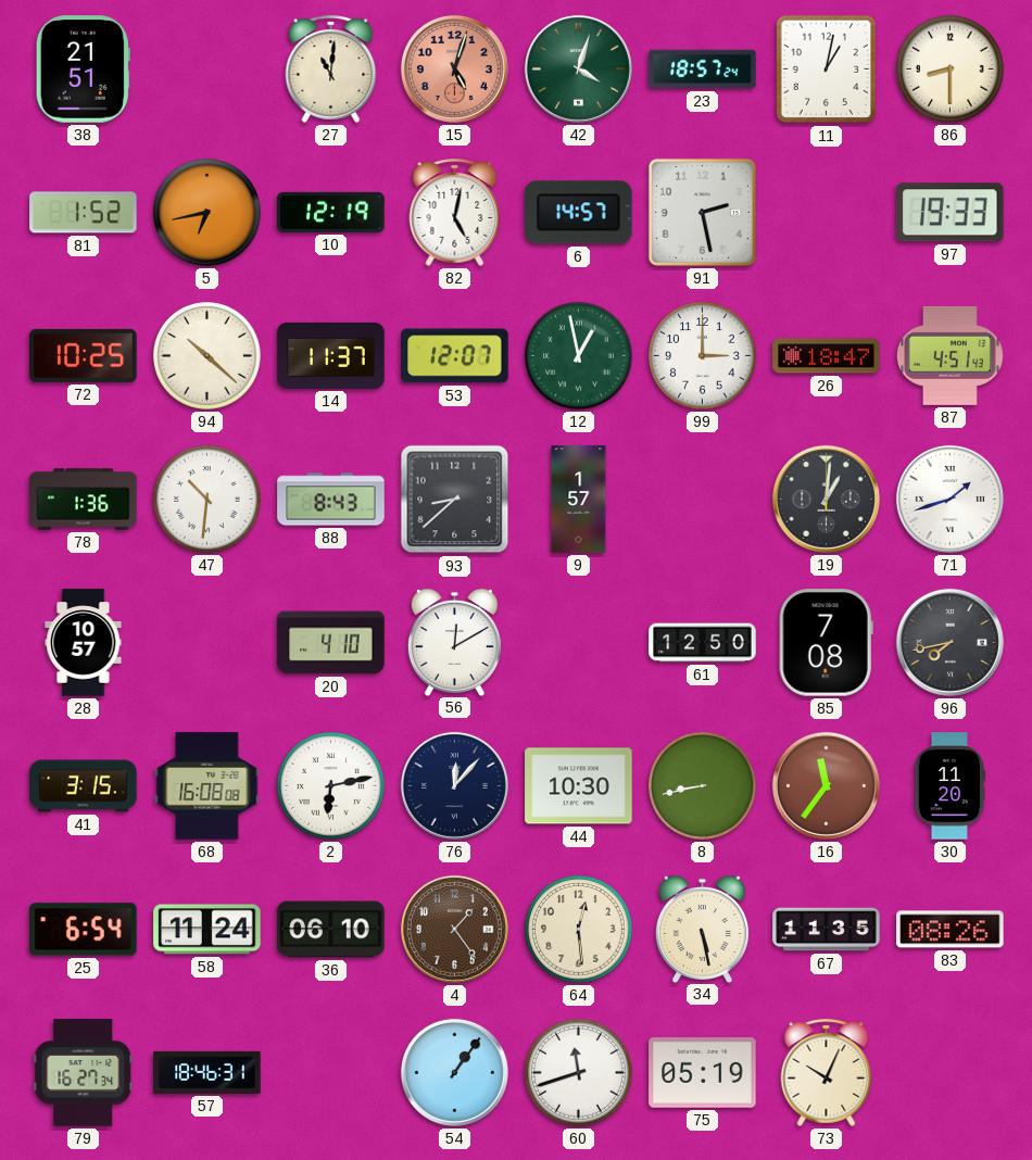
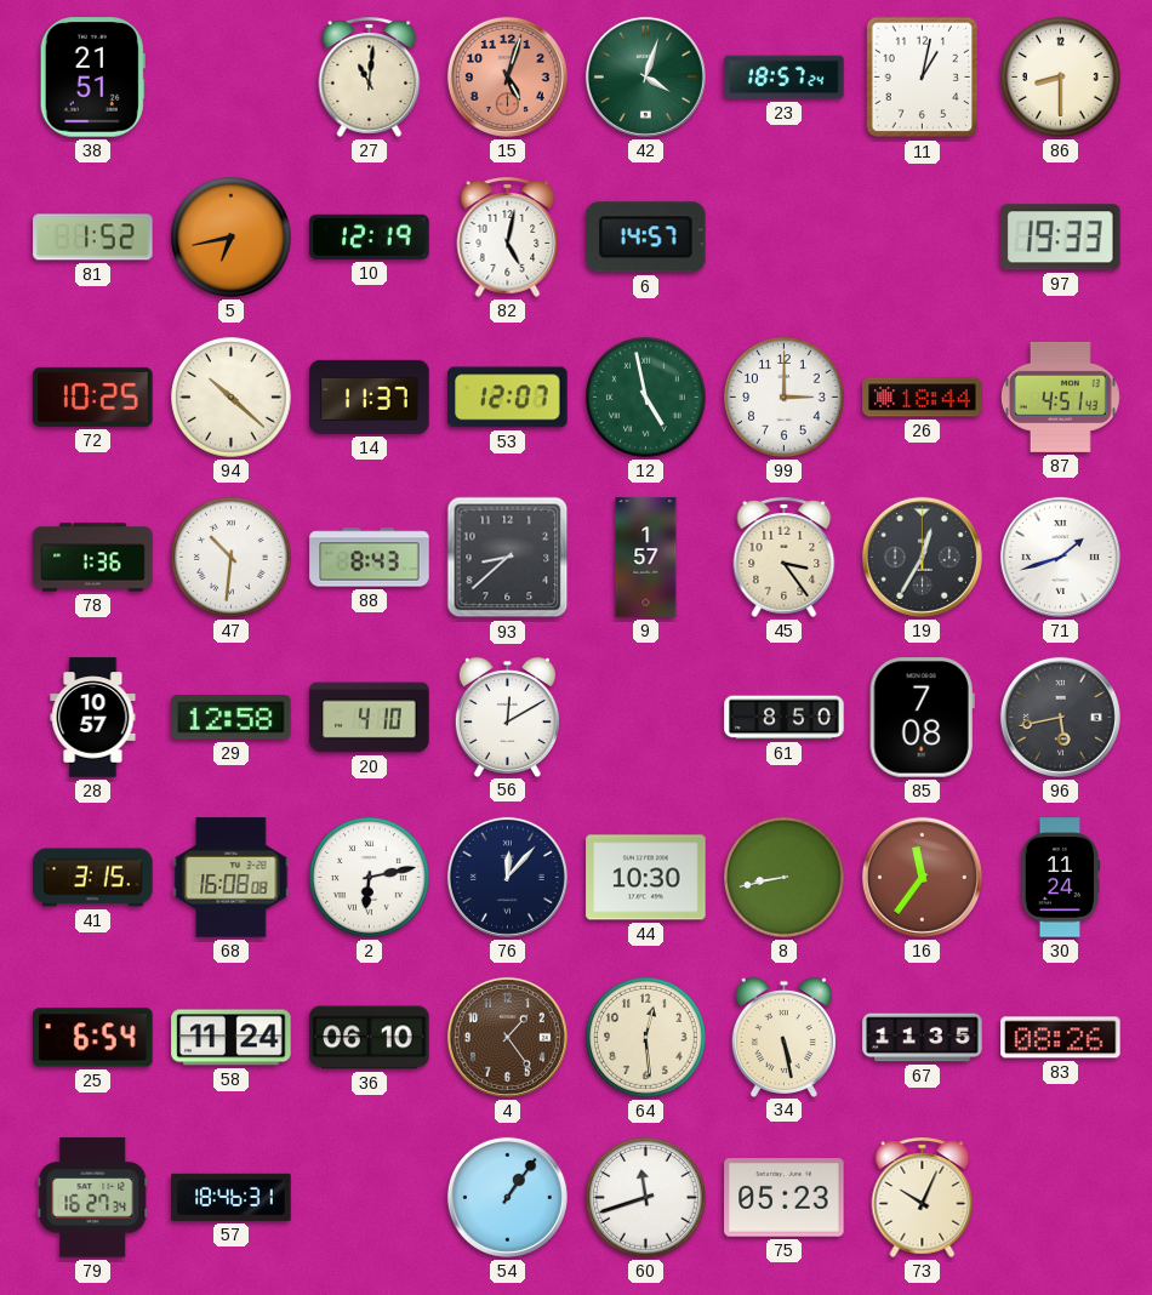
91: 2:28 -> none (702, 212)
12: 12:58 -> 4:58 (646, 398)
26: 18:47 -> 18:44 (923, 398)
45: none -> 3:24 (785, 557)
19: 1:01 -> 12:35 (922, 557)
29: none -> 12:58 (232, 718)
61: 12:50 -> 8:50 (785, 718)
96: 7:43 -> 5:43 (1060, 717)
30: 11:20 -> 11:24 (1061, 878)
75: 05:19 -> 05:23 (785, 1198)
